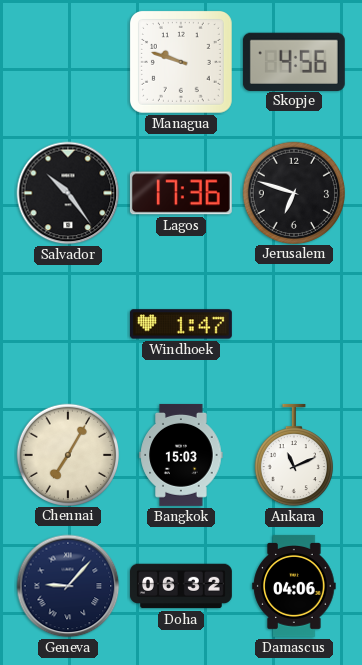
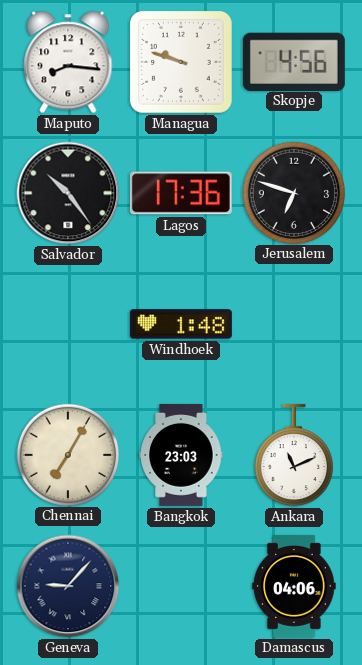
Maputo: none -> 8:16 (68, 62)
Windhoek: 1:47 -> 1:48 (181, 324)
Bangkok: 15:03 -> 23:03 (181, 455)
Doha: 06:32 -> none (181, 586)
